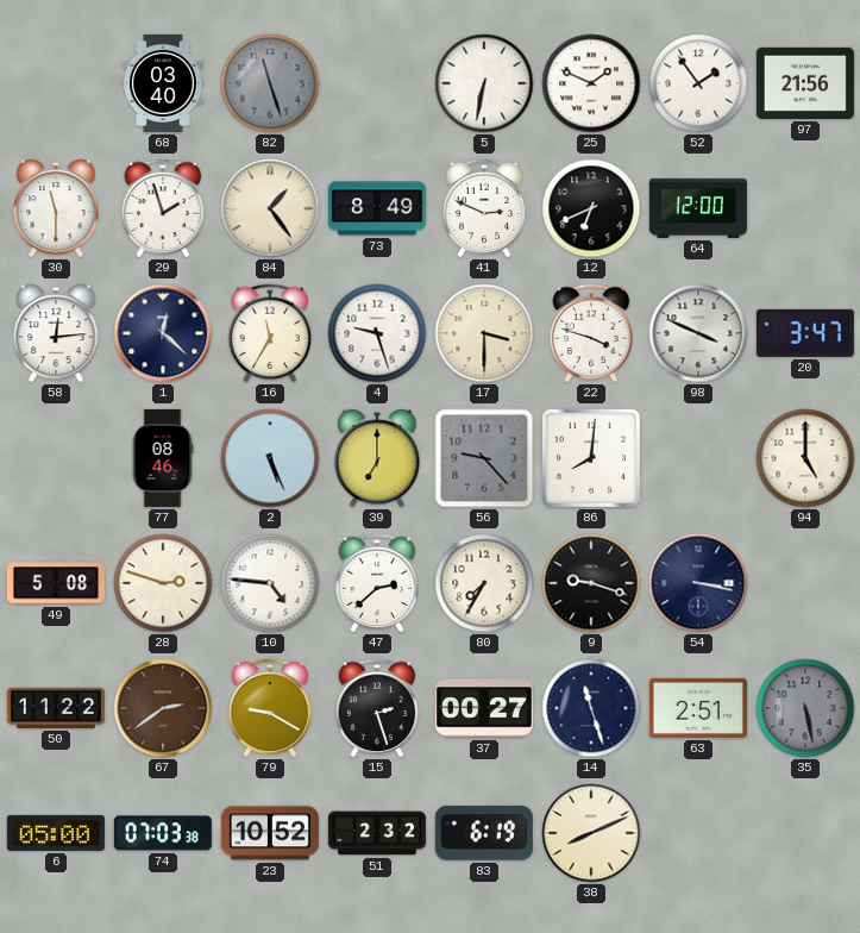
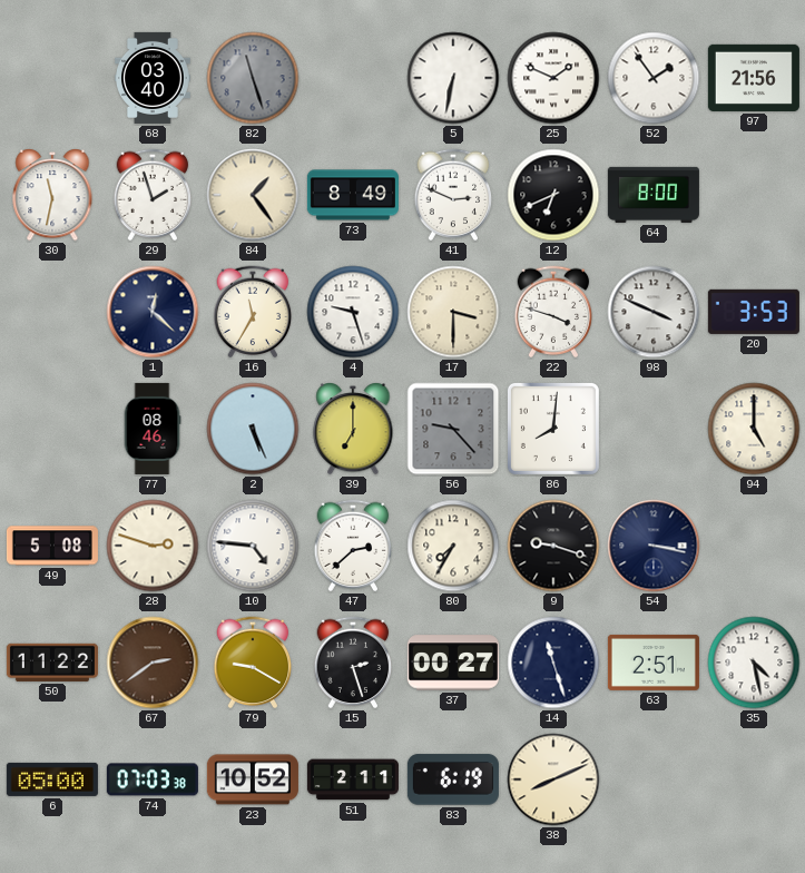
30: 11:30 -> 11:32 (52, 196)
64: 12:00 -> 8:00 (654, 195)
58: 12:14 -> none (56, 334)
20: 3:47 -> 3:53 (754, 312)
35: 5:28 -> 4:28 (754, 663)
35 dial: grey -> white (754, 663)
51: 2:32 -> 2:11 (353, 779)
